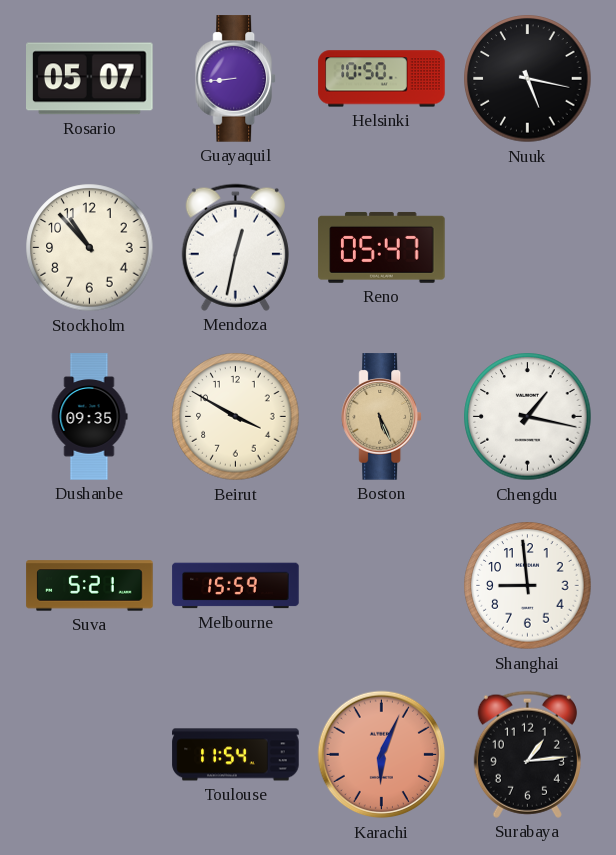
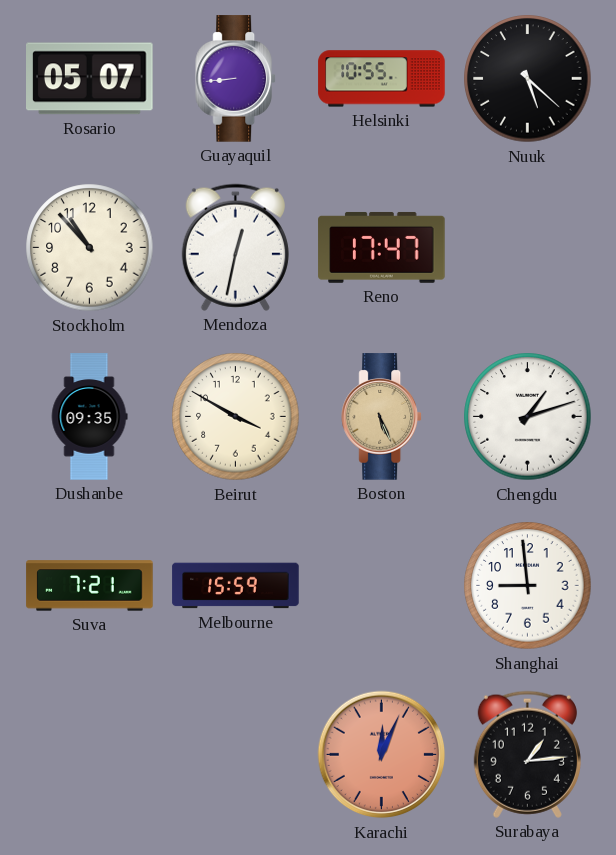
Helsinki: 10:50 -> 10:55 (382, 79)
Nuuk: 5:17 -> 5:22 (528, 79)
Reno: 05:47 -> 17:47 (382, 247)
Chengdu: 1:17 -> 1:12 (528, 417)
Suva: 5:21 -> 7:21 (90, 586)
Toulouse: 11:54 -> none (236, 755)
Karachi: 6:04 -> 12:04 (382, 755)
